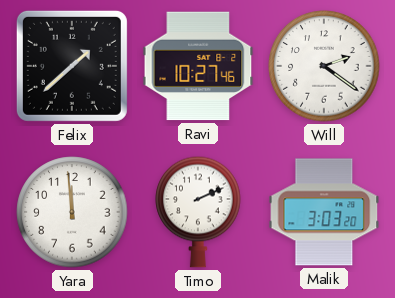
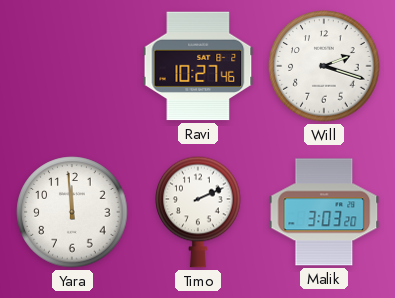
Felix: 1:38 -> none (72, 66)
Will: 2:21 -> 2:18 (324, 66)
